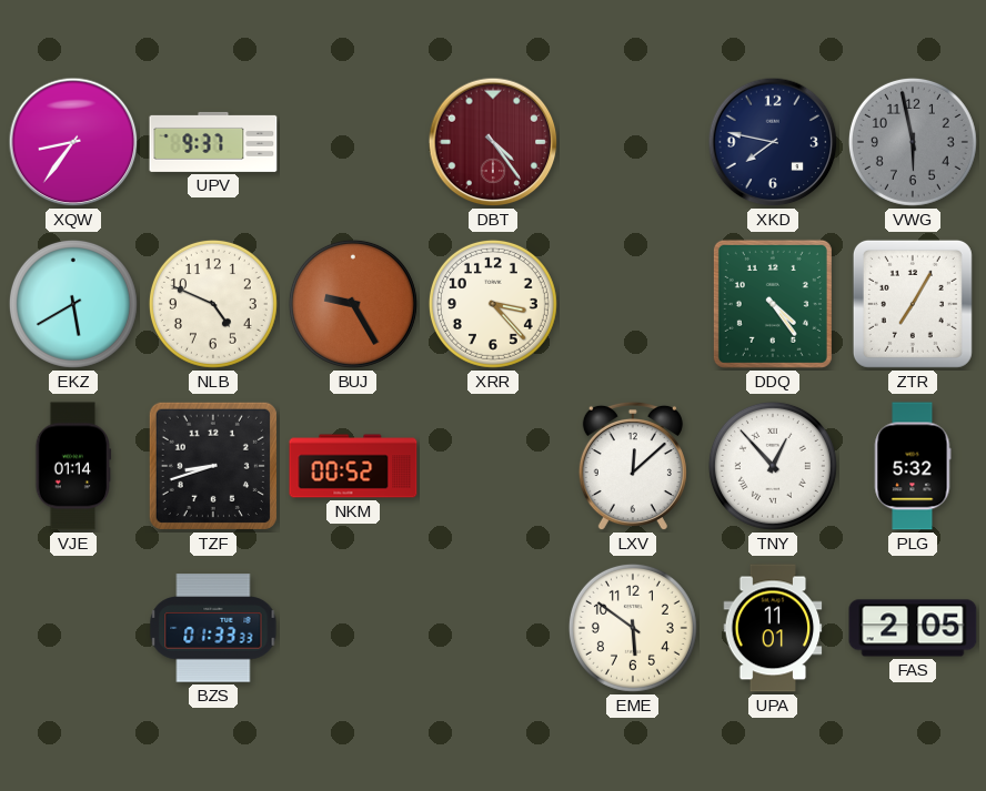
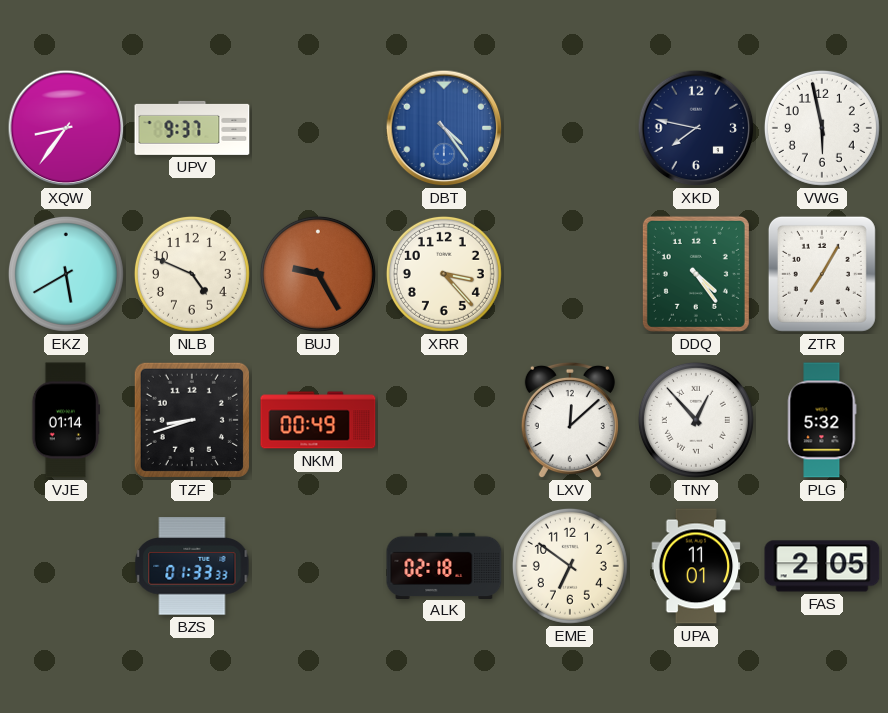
DBT dial: burgundy -> blue (444, 128)
VWG dial: grey -> white (822, 128)
NKM: 00:52 -> 00:49 (318, 420)
ALK: none -> 02:18 (444, 565)
EME: 5:51 -> 6:51 (570, 566)
